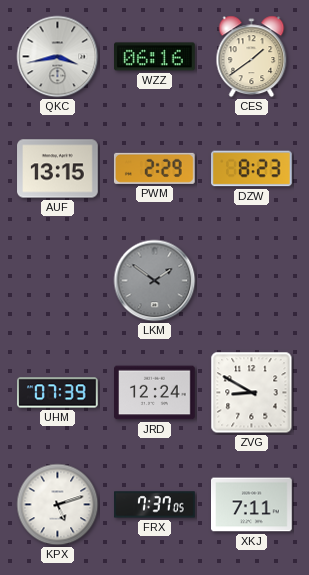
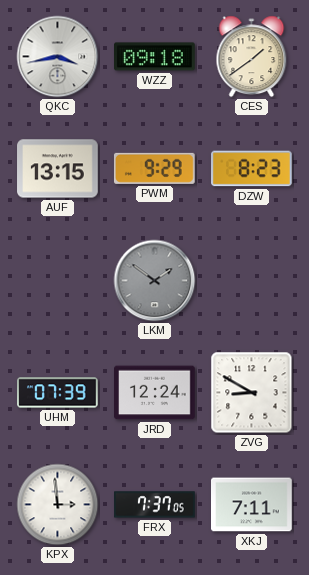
WZZ: 06:16 -> 09:18 (155, 57)
PWM: 2:29 -> 9:29 (154, 168)
KPX: 5:12 -> 2:59 (58, 505)
